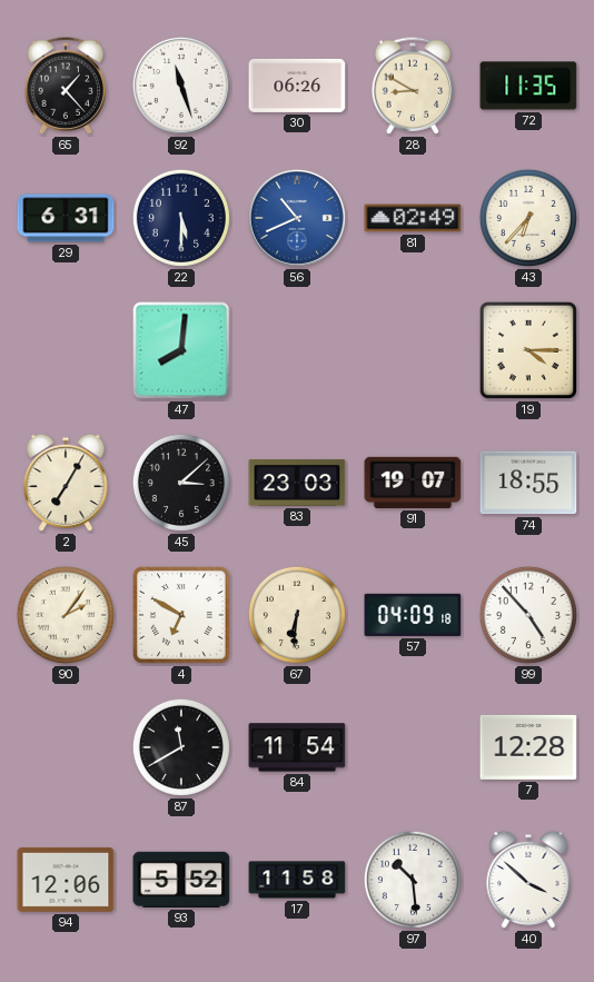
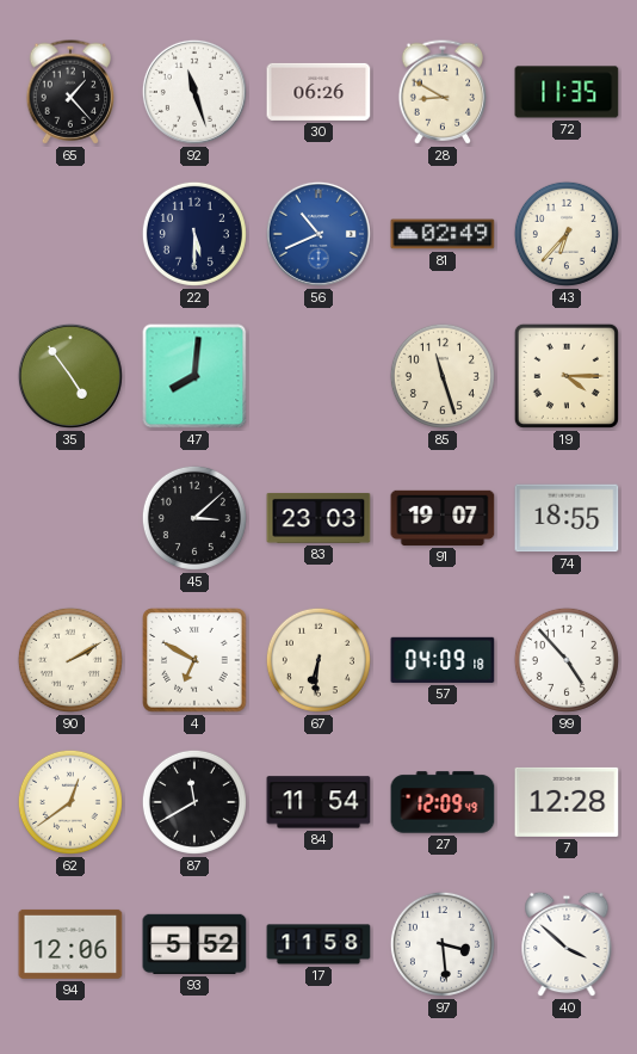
29: 6:31 -> none (66, 218)
35: none -> 4:54 (70, 376)
85: none -> 11:27 (443, 376)
2: 7:05 -> none (66, 483)
90: 2:06 -> 2:10 (70, 660)
62: none -> 12:39 (70, 802)
27: none -> 12:09 (443, 802)
97: 10:29 -> 3:29 (443, 944)
